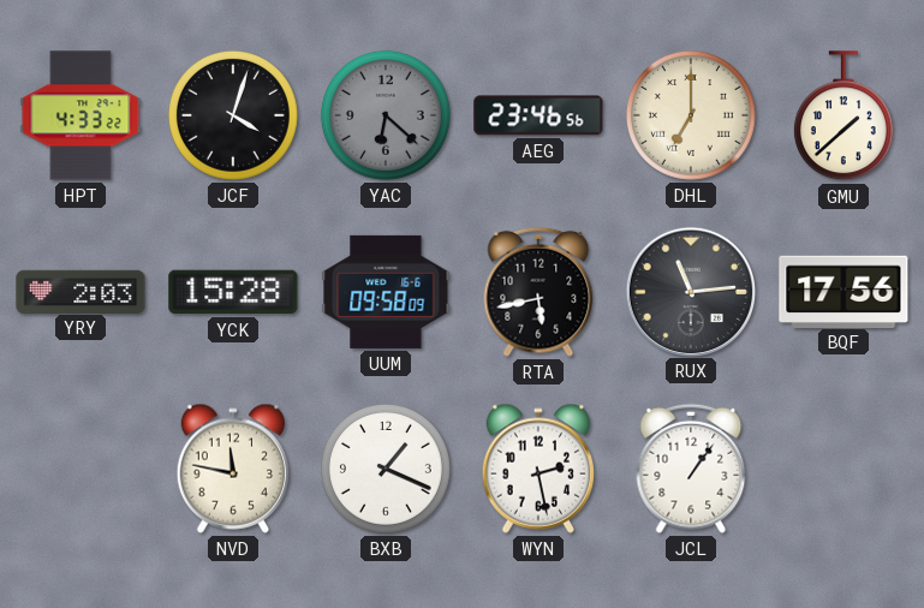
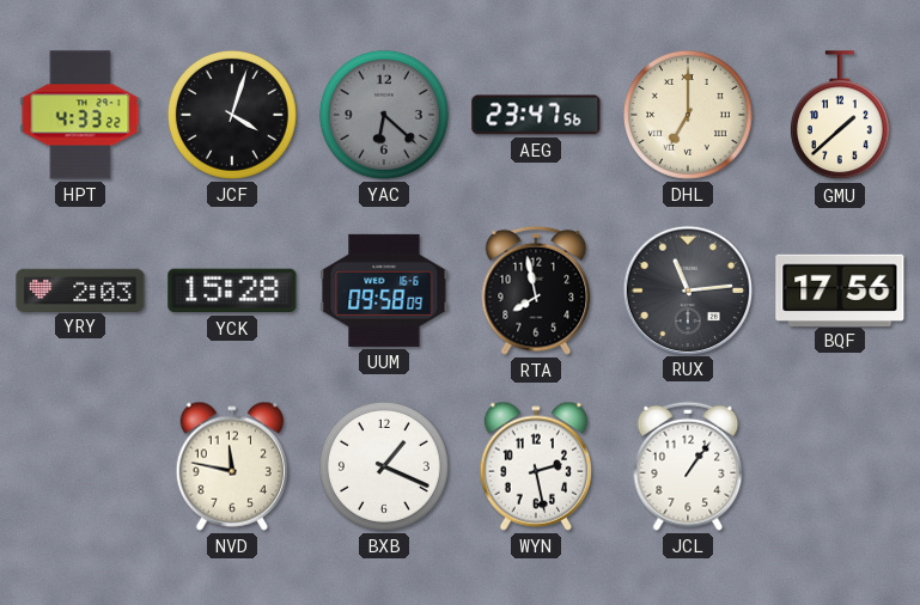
AEG: 23:46 -> 23:47 (536, 115)
RTA: 5:43 -> 7:58 (536, 291)
